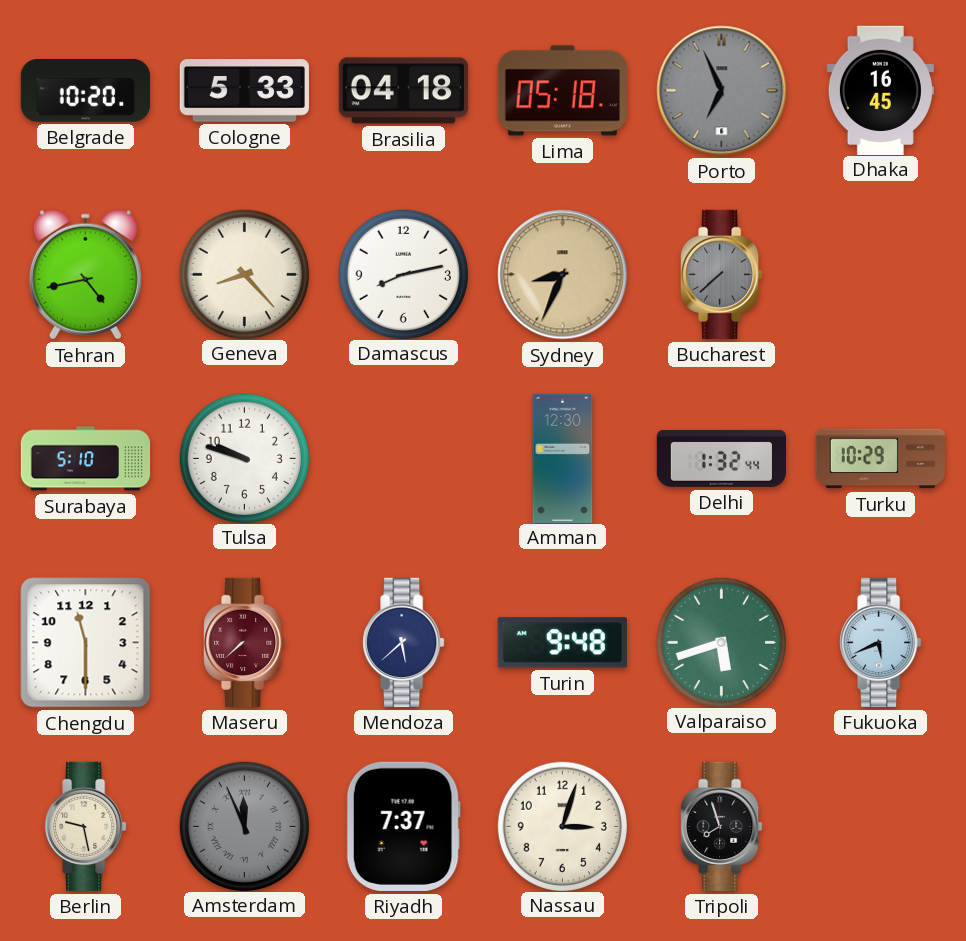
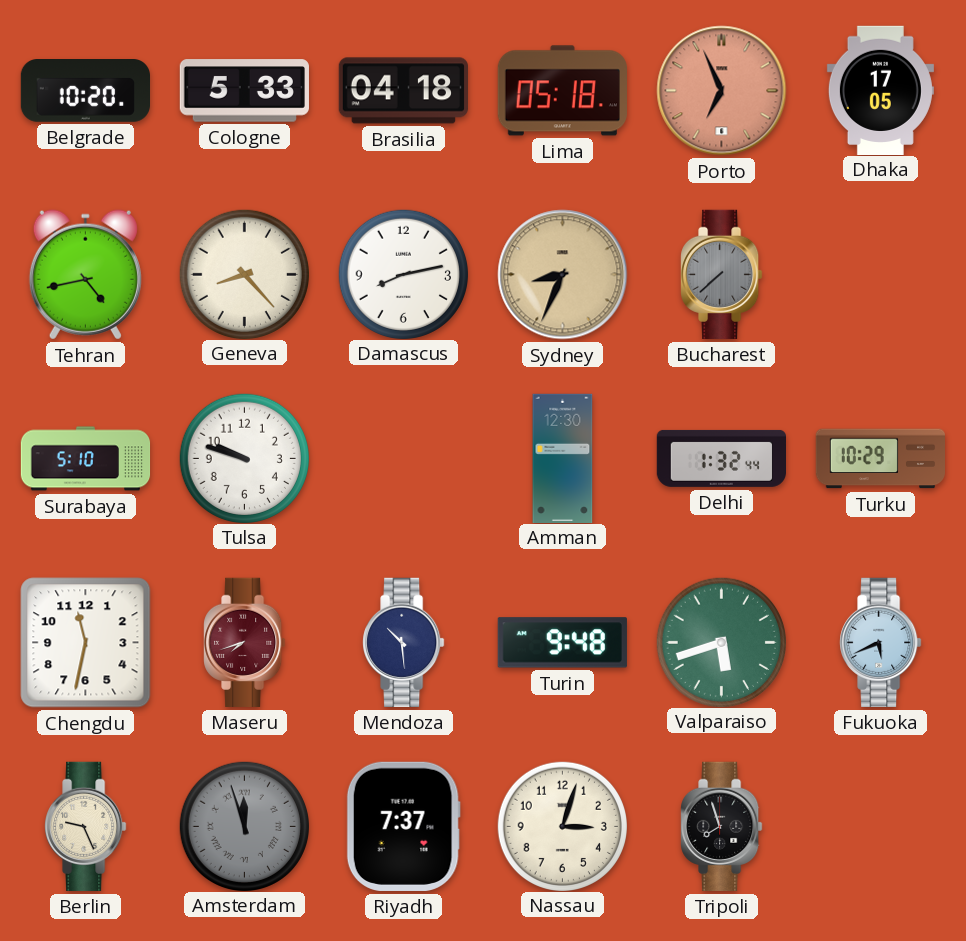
Porto dial: grey -> salmon (722, 91)
Dhaka: 16:45 -> 17:05 (880, 90)
Chengdu: 11:30 -> 11:32 (86, 643)
Maseru: 7:38 -> 7:42 (245, 642)
Mendoza: 5:38 -> 10:29 (404, 642)
Berlin: 9:28 -> 9:26 (86, 826)
Amsterdam: 11:56 -> 11:57 (244, 826)
